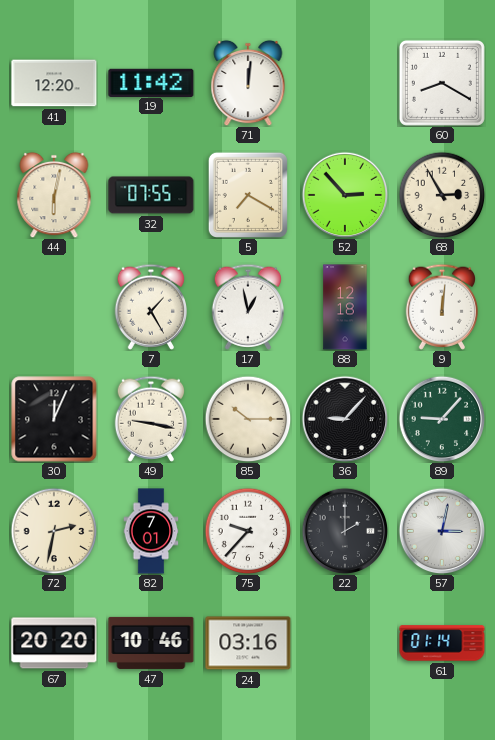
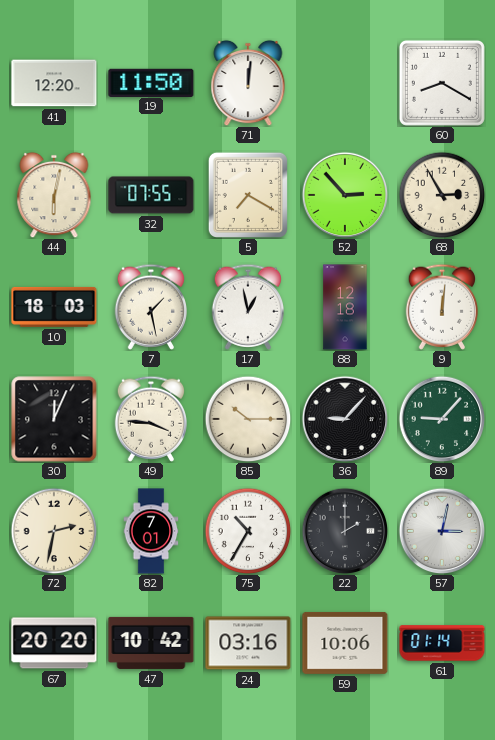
19: 11:42 -> 11:50 (151, 82)
10: none -> 18:03 (54, 307)
7: 1:25 -> 1:28 (150, 307)
49: 9:17 -> 3:46 (150, 419)
75: 9:37 -> 10:35 (248, 531)
47: 10:46 -> 10:42 (151, 643)
59: none -> 10:06 (345, 643)
